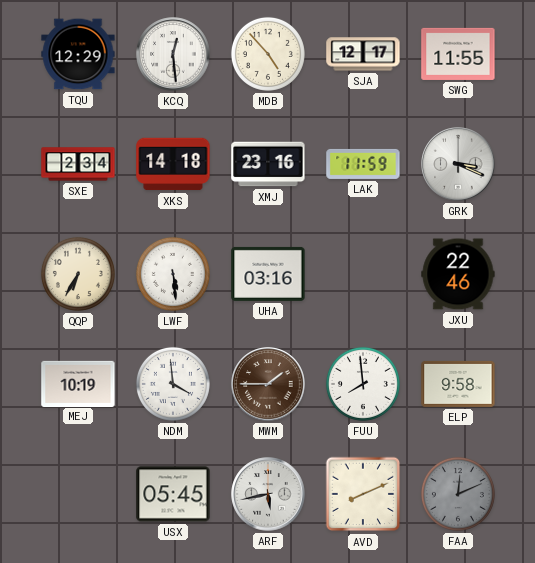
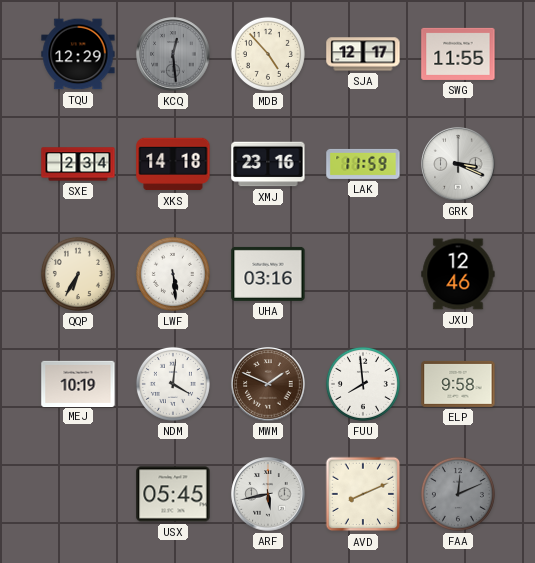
KCQ dial: white -> grey (173, 54)
JXU: 22:46 -> 12:46 (458, 274)
NDM: 3:59 -> 4:01 (173, 384)
MWM: 1:45 -> 1:49 (268, 384)
